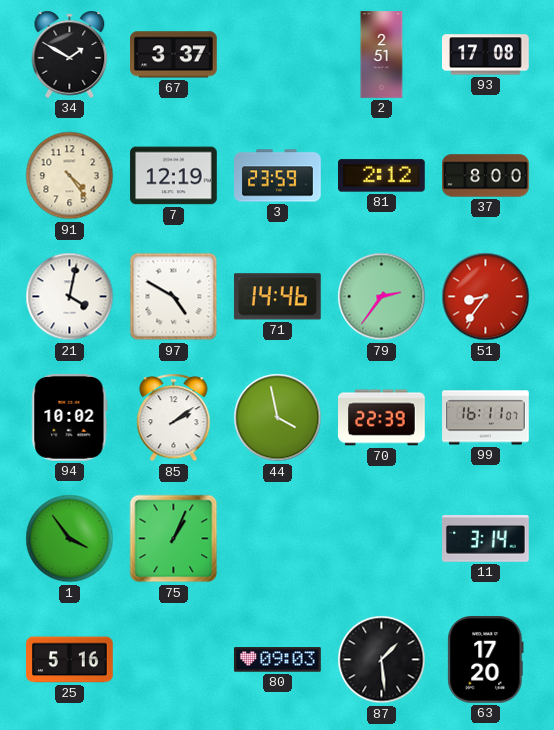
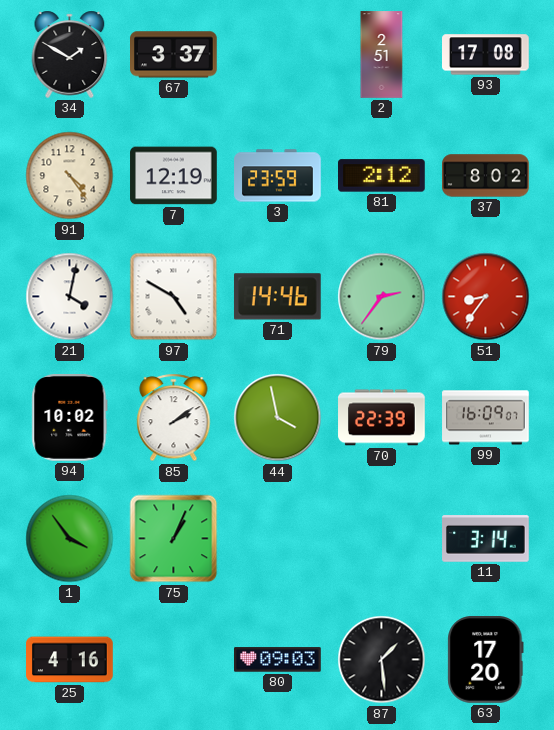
37: 8:00 -> 8:02 (486, 176)
99: 16:11 -> 16:09 (486, 418)
25: 5:16 -> 4:16 (70, 660)
